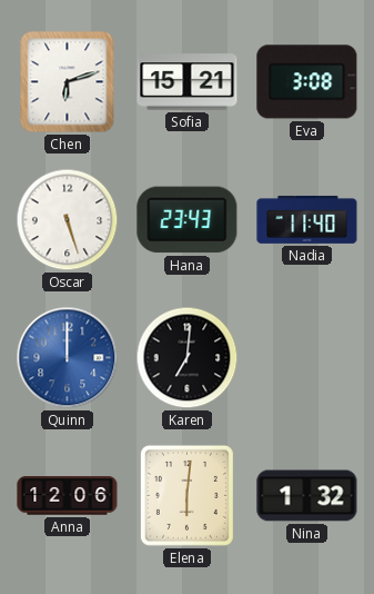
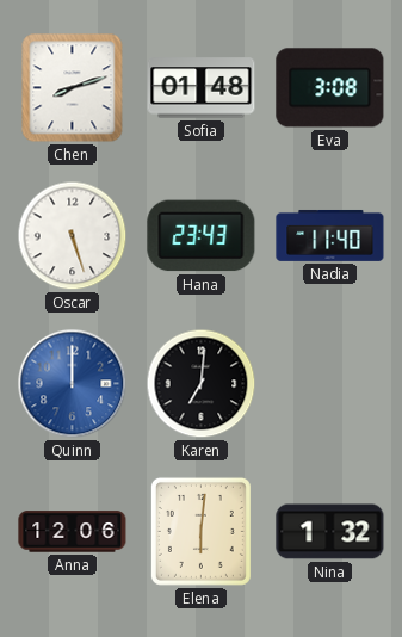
Chen: 6:12 -> 8:12 (73, 88)
Sofia: 15:21 -> 01:48 (202, 88)
